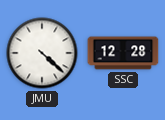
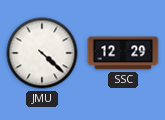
SSC: 12:28 -> 12:29 (123, 53)
